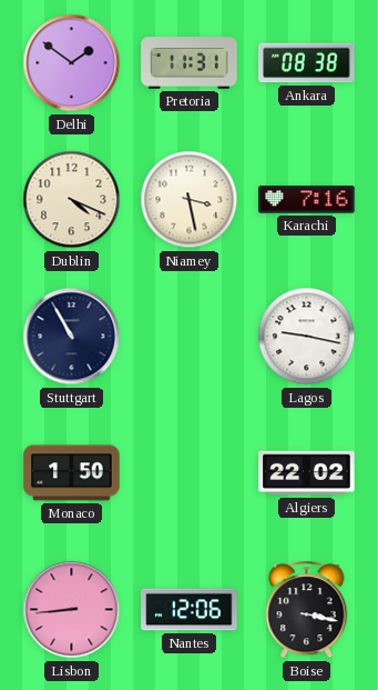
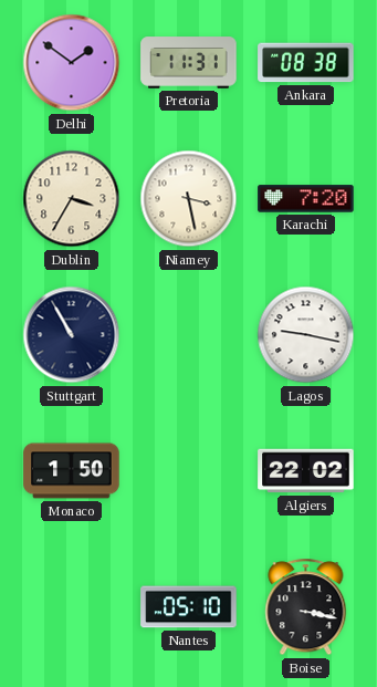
Dublin: 4:19 -> 3:35 (72, 199)
Karachi: 7:16 -> 7:20 (306, 199)
Lisbon: 8:44 -> none (72, 610)
Nantes: 12:06 -> 05:10 (189, 607)
